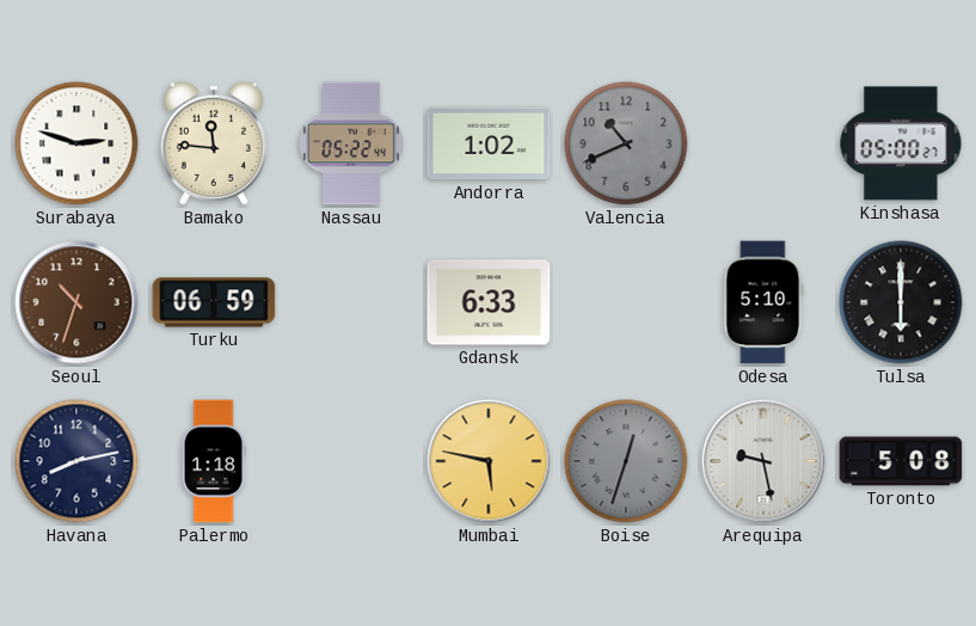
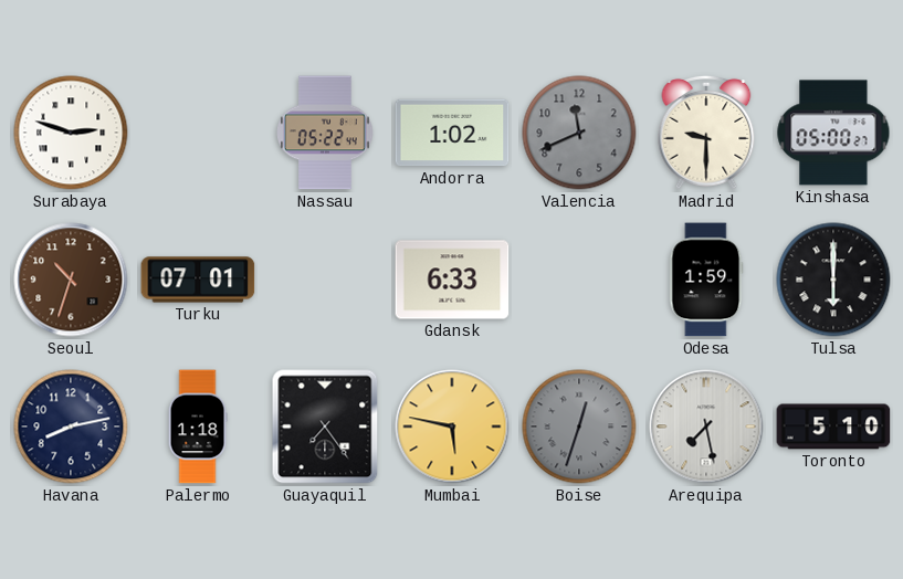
Bamako: 11:46 -> none (214, 143)
Valencia: 10:41 -> 11:41 (579, 133)
Madrid: none -> 9:30 (706, 133)
Turku: 06:59 -> 07:01 (198, 280)
Odesa: 5:10 -> 1:59 (706, 280)
Guayaquil: none -> 7:24 (325, 427)
Arequipa: 9:28 -> 7:28 (706, 427)
Toronto: 5:08 -> 5:10 (833, 427)
